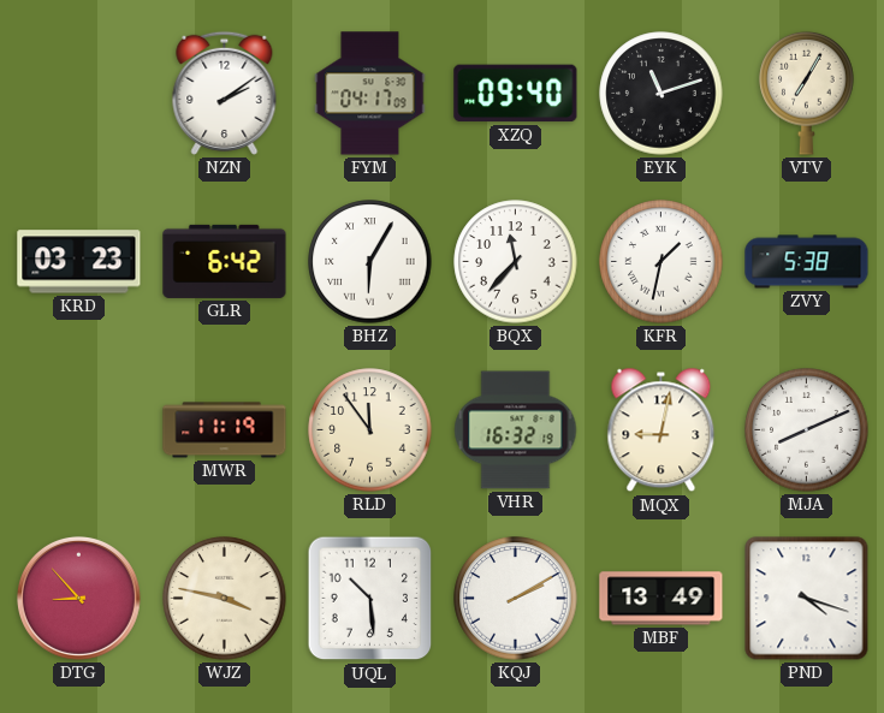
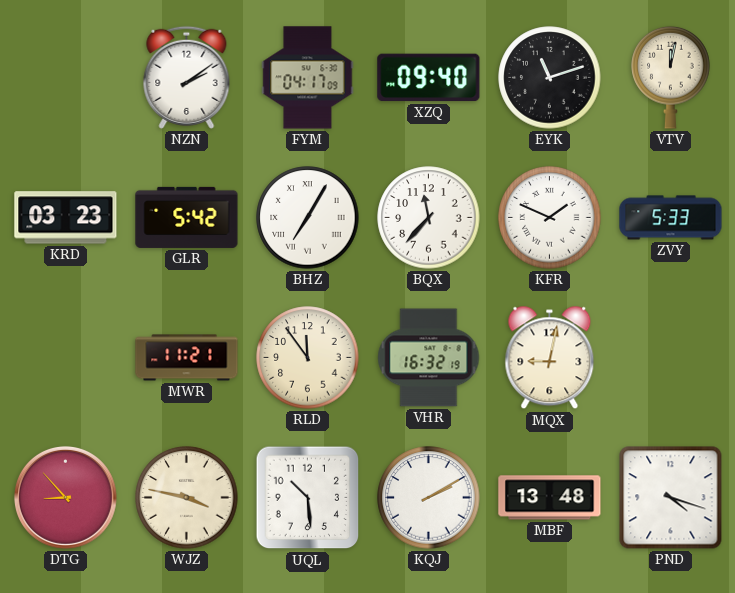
VTV: 7:05 -> 12:02 (671, 77)
GLR: 6:42 -> 5:42 (187, 217)
BHZ: 6:05 -> 7:05 (308, 218)
KFR: 1:32 -> 1:49 (550, 218)
ZVY: 5:38 -> 5:33 (671, 218)
MWR: 11:19 -> 11:21 (187, 358)
MJA: 8:11 -> none (807, 430)
MBF: 13:49 -> 13:48 (550, 498)
